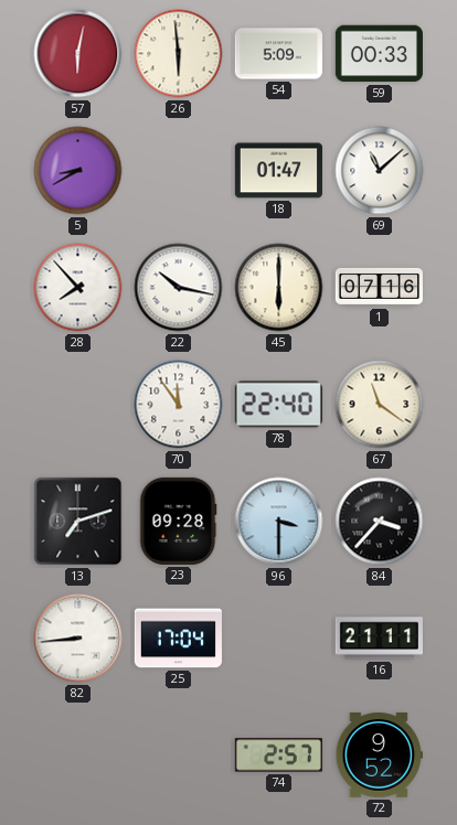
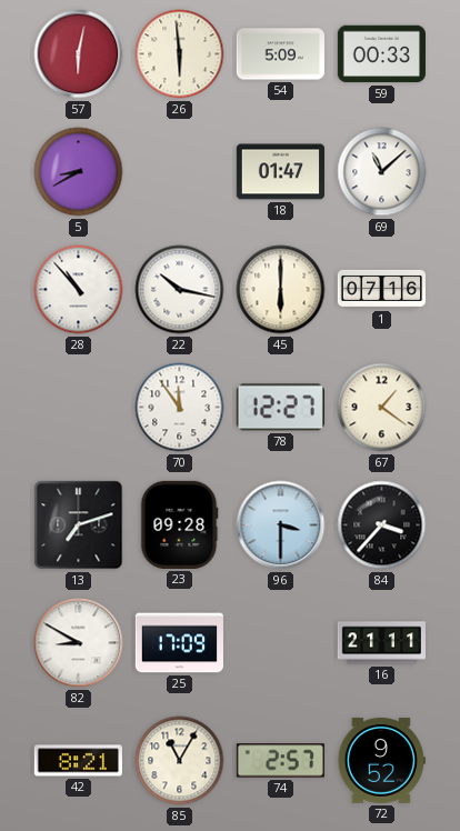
28: 7:53 -> 10:53 (79, 290)
78: 22:40 -> 12:27 (280, 408)
67: 11:21 -> 1:21 (382, 408)
82: 8:44 -> 8:50 (79, 643)
25: 17:04 -> 17:09 (179, 643)
42: none -> 8:21 (78, 761)
85: none -> 11:05 (180, 761)
